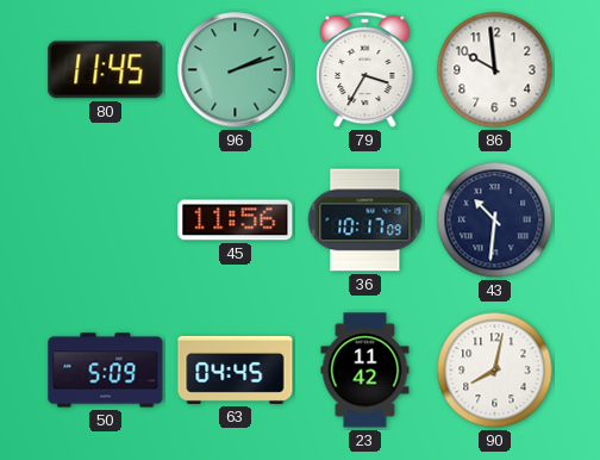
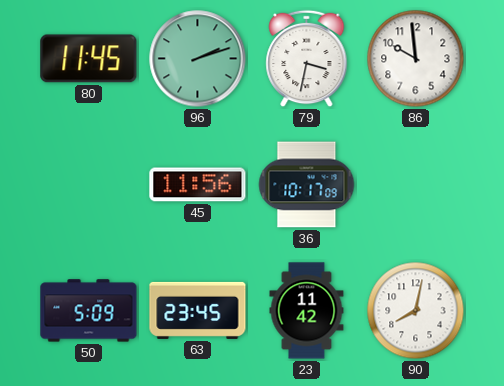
79: 3:35 -> 3:32 (307, 59)
43: 10:31 -> none (495, 220)
63: 04:45 -> 23:45 (198, 310)
